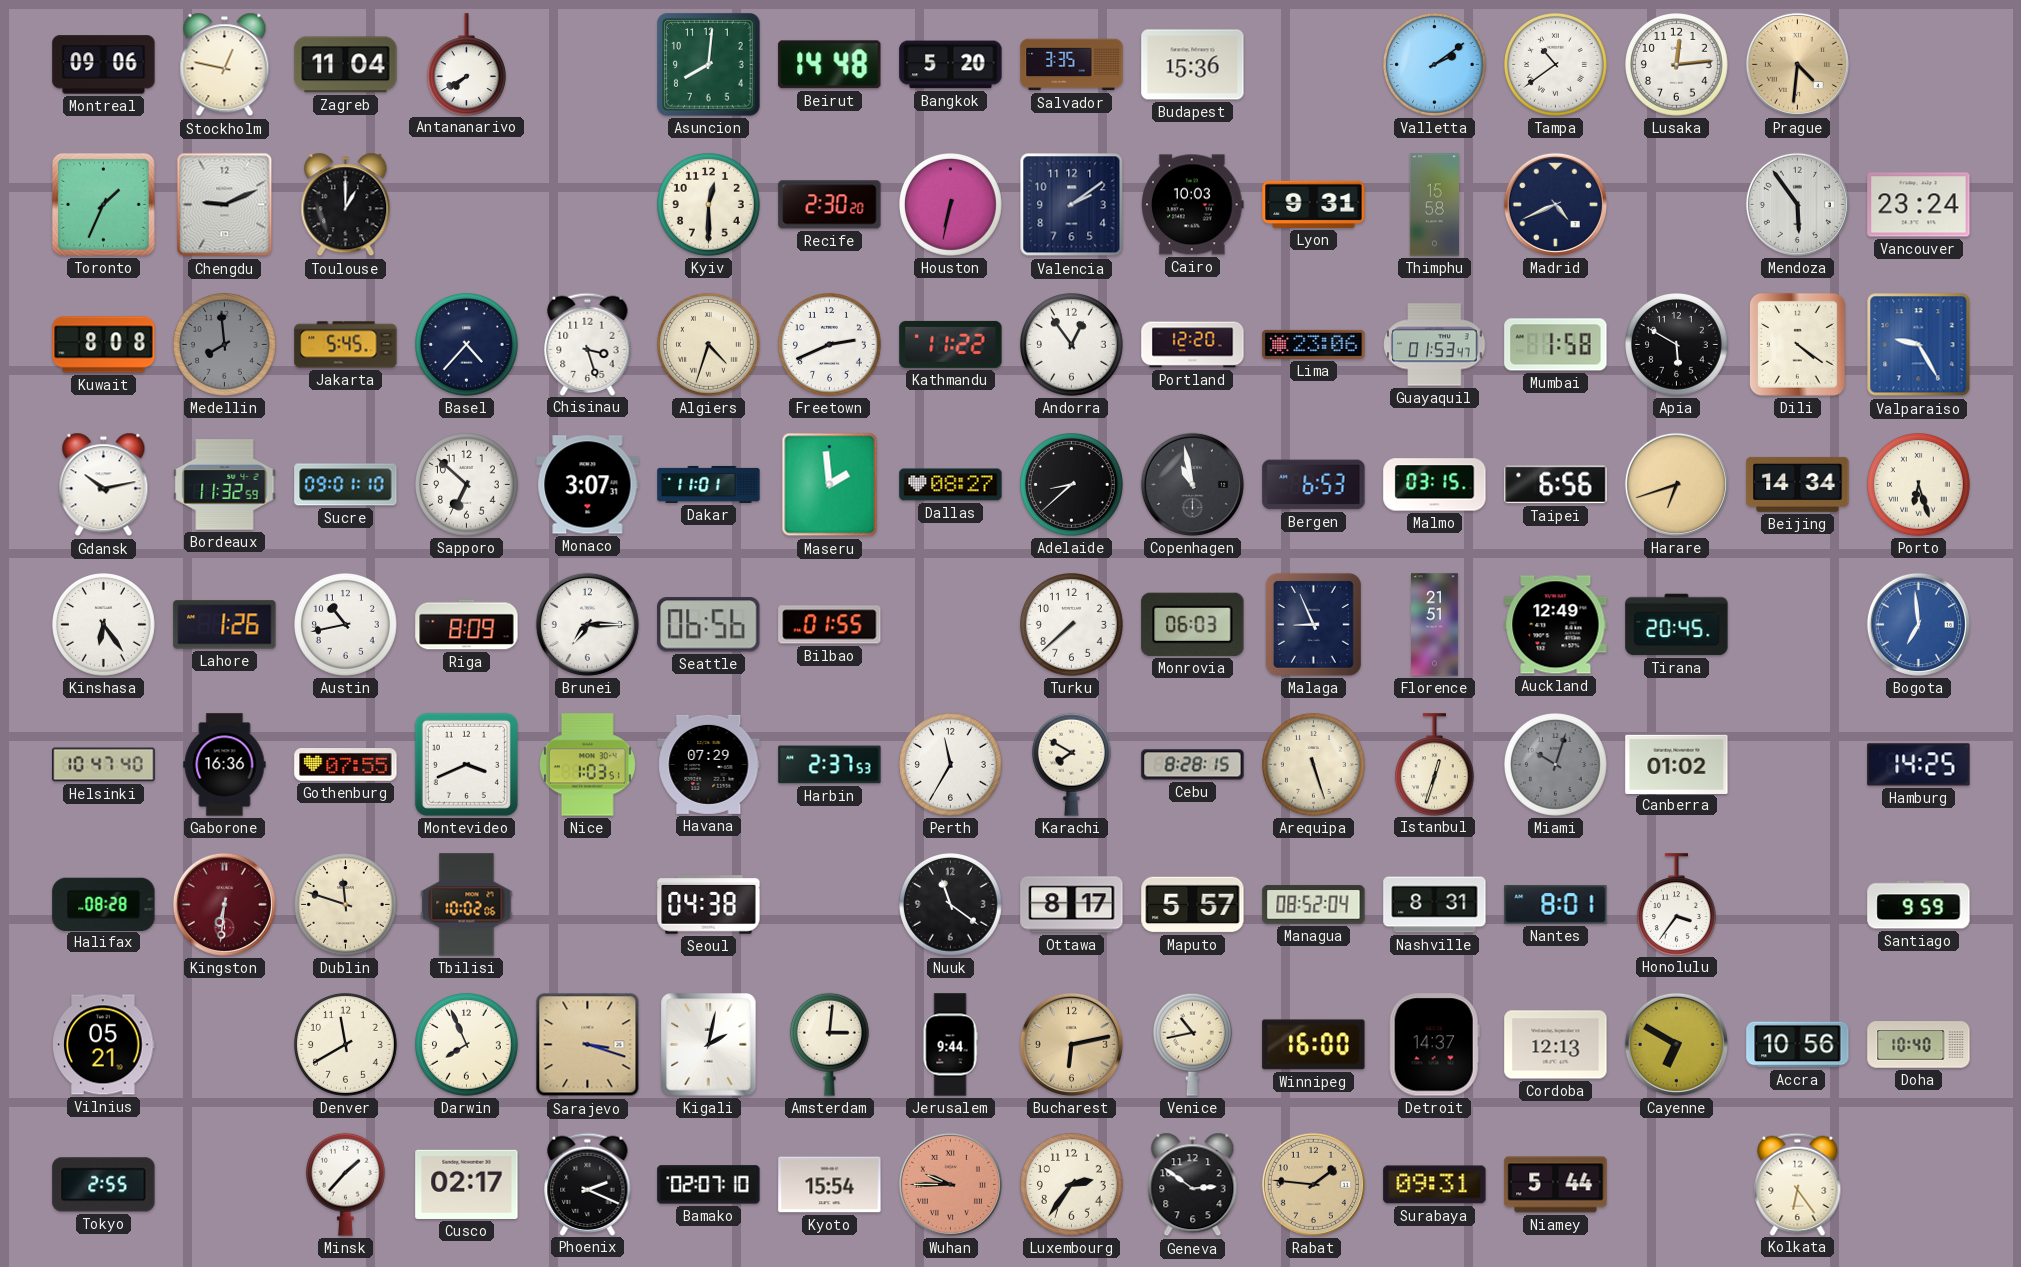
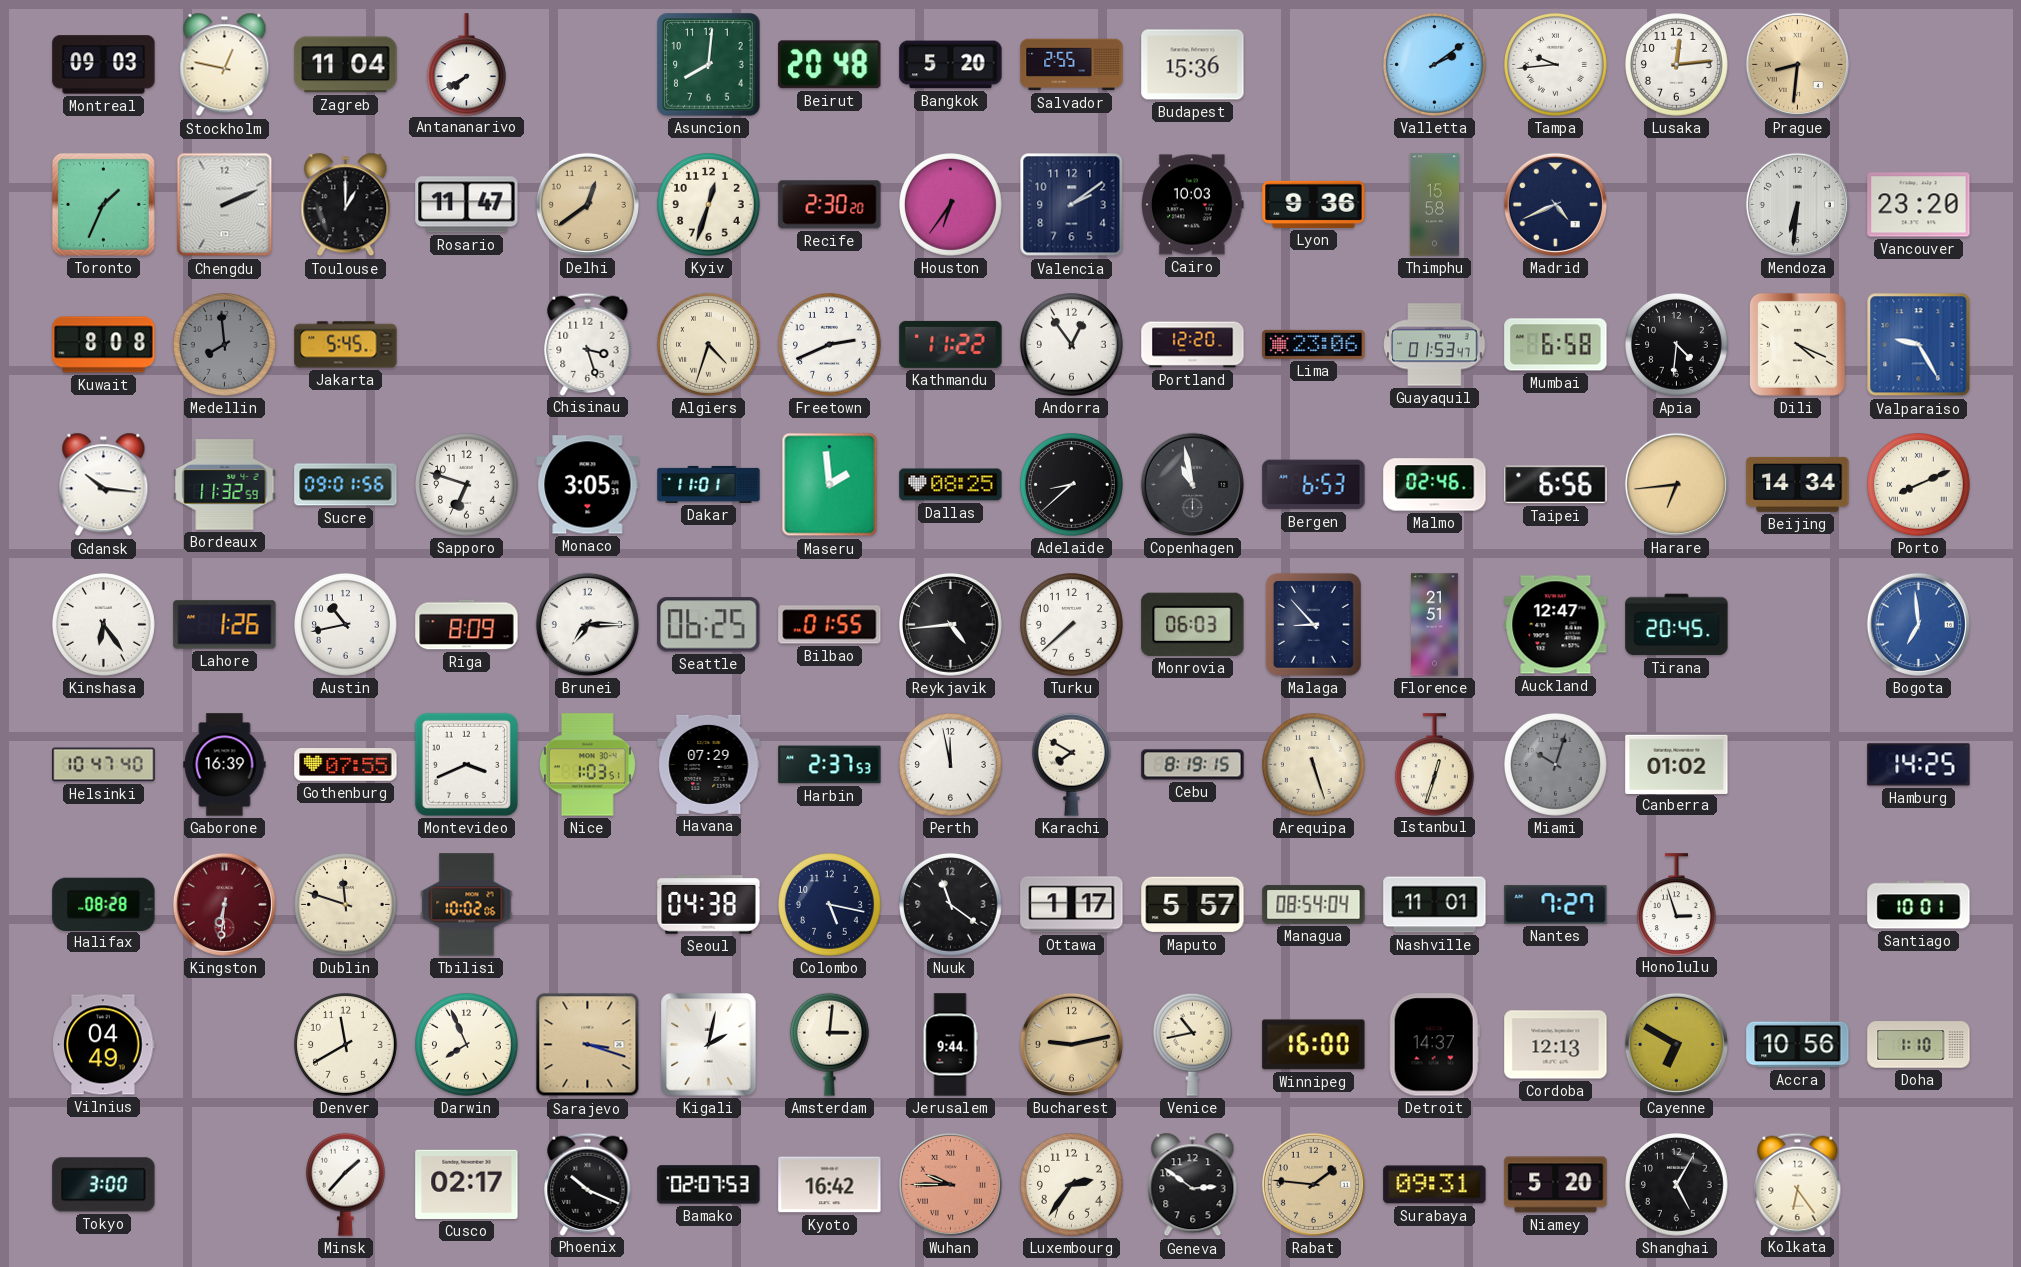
Montreal: 09:06 -> 09:03 (104, 65)
Beirut: 14:48 -> 20:48 (830, 65)
Salvador: 3:35 -> 2:55 (1072, 65)
Tampa: 10:39 -> 9:44 (1556, 65)
Prague: 4:31 -> 8:31 (1797, 64)
Chengdu: 9:11 -> 2:11 (225, 205)
Rosario: none -> 11:47 (467, 205)
Delhi: none -> 12:39 (587, 204)
Kyiv: 12:30 -> 12:33 (709, 205)
Houston: 6:32 -> 6:36 (951, 205)
Lyon: 9:31 -> 9:36 (1314, 204)
Mendoza: 5:54 -> 6:31 (1797, 204)
Vancouver: 23:24 -> 23:20 (1919, 205)
Basel: 4:37 -> none (467, 345)
Mumbai: 1:58 -> 6:58 (1556, 345)
Apia: 5:50 -> 4:31 (1677, 345)
Dili: 4:21 -> 4:19 (1797, 344)
Gdansk: 10:13 -> 10:16 (104, 485)
Sucre: 09:01:10 -> 09:01:56 (346, 485)
Sapporo: 6:52 -> 6:48 (467, 485)
Monaco: 3:07 -> 3:05 (588, 485)
Dallas: 08:27 -> 08:25 (951, 485)
Malmo: 03:15 -> 02:46 (1435, 485)
Harare: 6:42 -> 6:44 (1676, 484)
Porto: 6:27 -> 8:11 (1919, 485)
Seattle: 06:56 -> 06:25 (709, 625)
Reykjavik: none -> 4:44 (951, 625)
Malaga: 8:56 -> 8:53 (1313, 624)
Auckland: 12:49 -> 12:47 (1556, 625)
Gaborone: 16:36 -> 16:39 (225, 765)
Perth: 11:35 -> 11:58 (951, 765)
Cebu: 8:28 -> 8:19 (1193, 765)
Colombo: none -> 5:17 (830, 905)
Ottawa: 8:17 -> 1:17 (1072, 905)
Managua: 08:52 -> 08:54 (1314, 905)
Nashville: 8:31 -> 11:01 (1435, 905)
Nantes: 8:01 -> 7:27 (1556, 905)
Honolulu: 3:36 -> 2:57 (1676, 904)
Santiago: 9:59 -> 10:01 (1919, 905)
Vilnius: 05:21 -> 04:49 (104, 1045)
Bucharest: 6:13 -> 9:13 (1071, 1044)
Doha: 10:40 -> 1:10 (1919, 1045)
Tokyo: 2:55 -> 3:00 (104, 1185)
Phoenix: 2:19 -> 10:19 (588, 1184)
Bamako: 02:07:10 -> 02:07:53 (709, 1185)
Kyoto: 15:54 -> 16:42 (830, 1185)
Niamey: 5:44 -> 5:20 (1556, 1185)
Shanghai: none -> 5:05 (1677, 1185)
